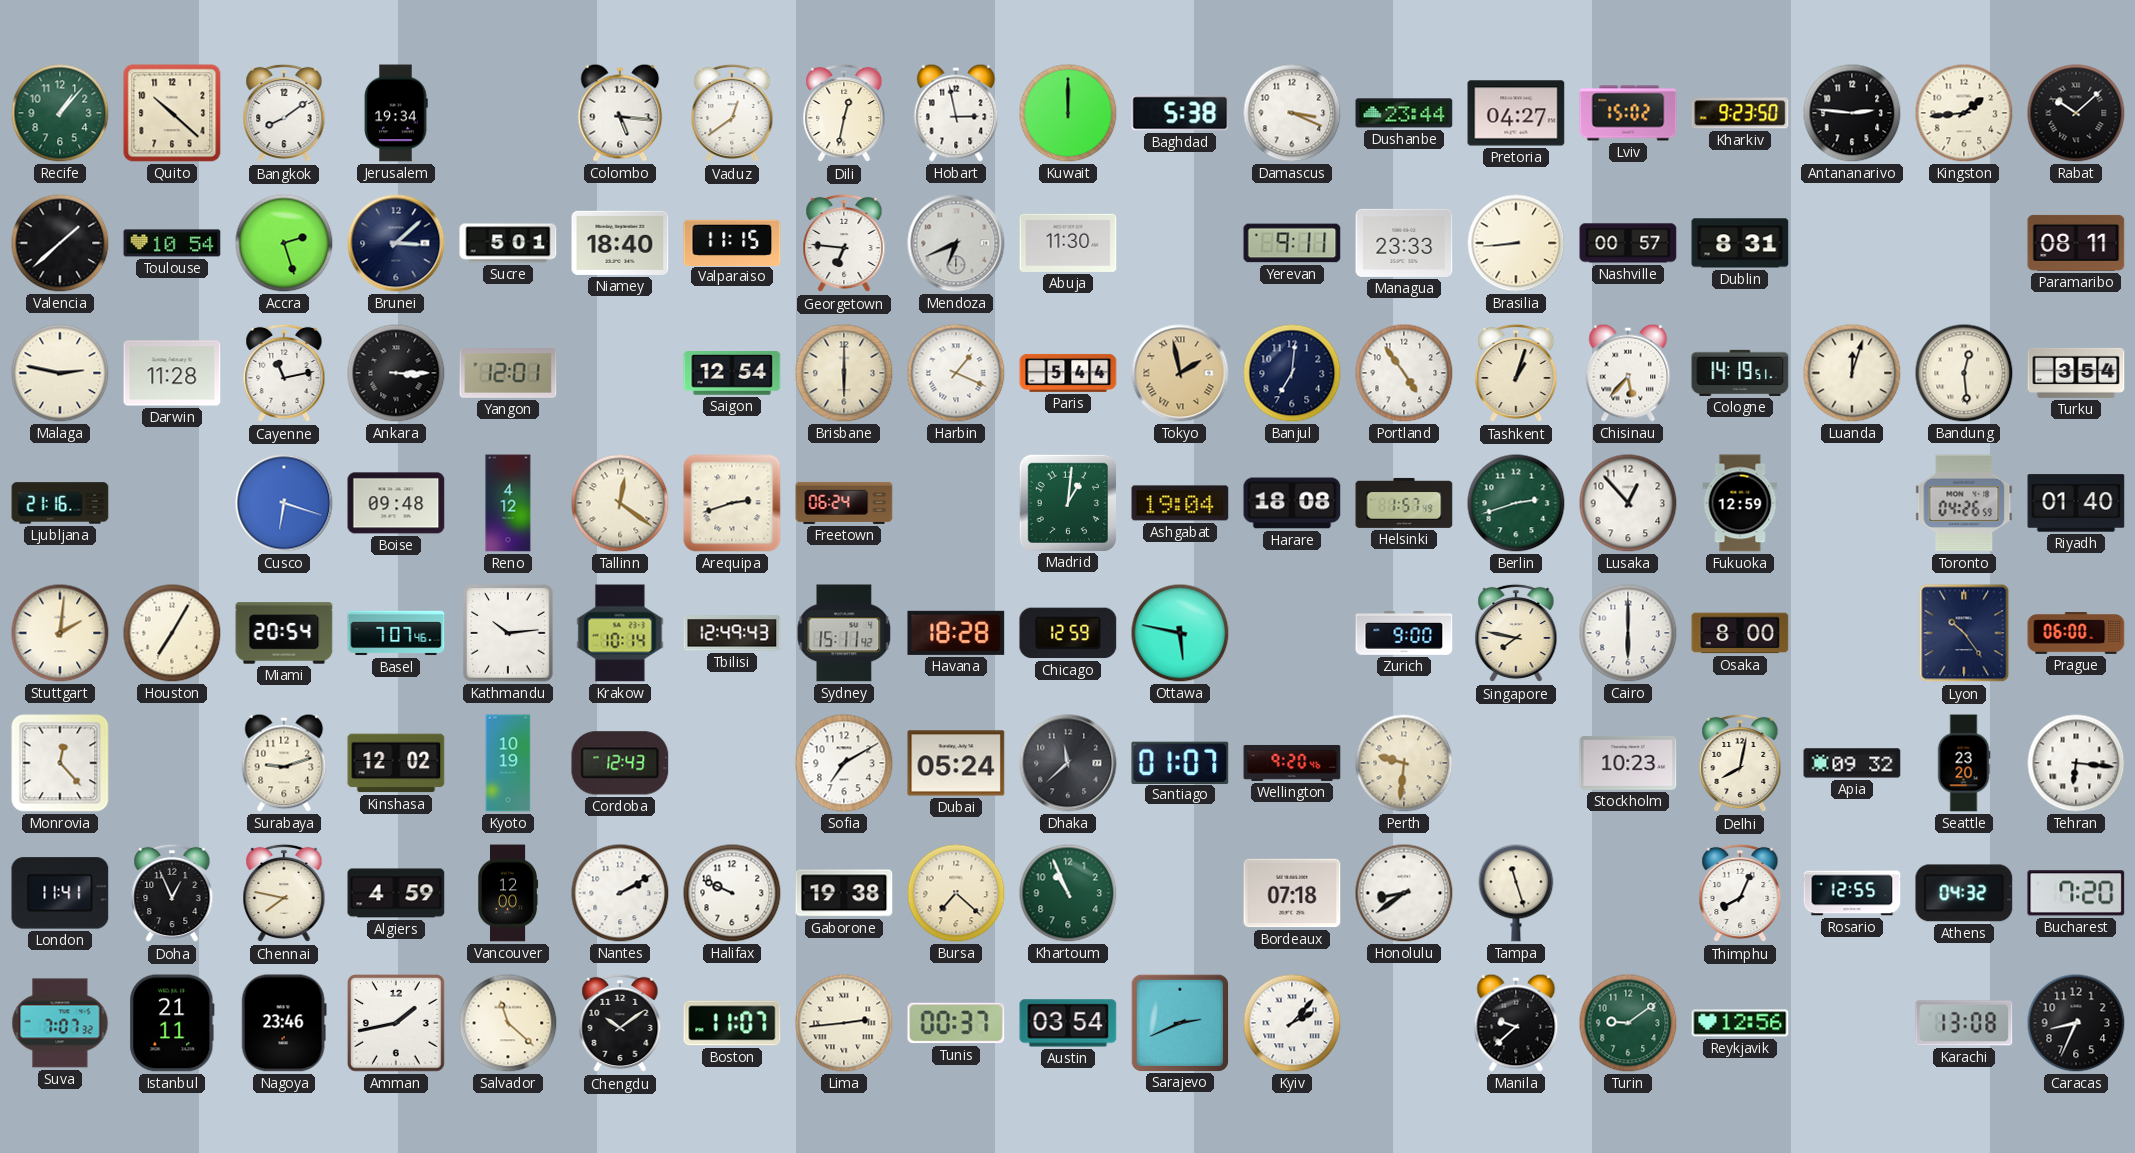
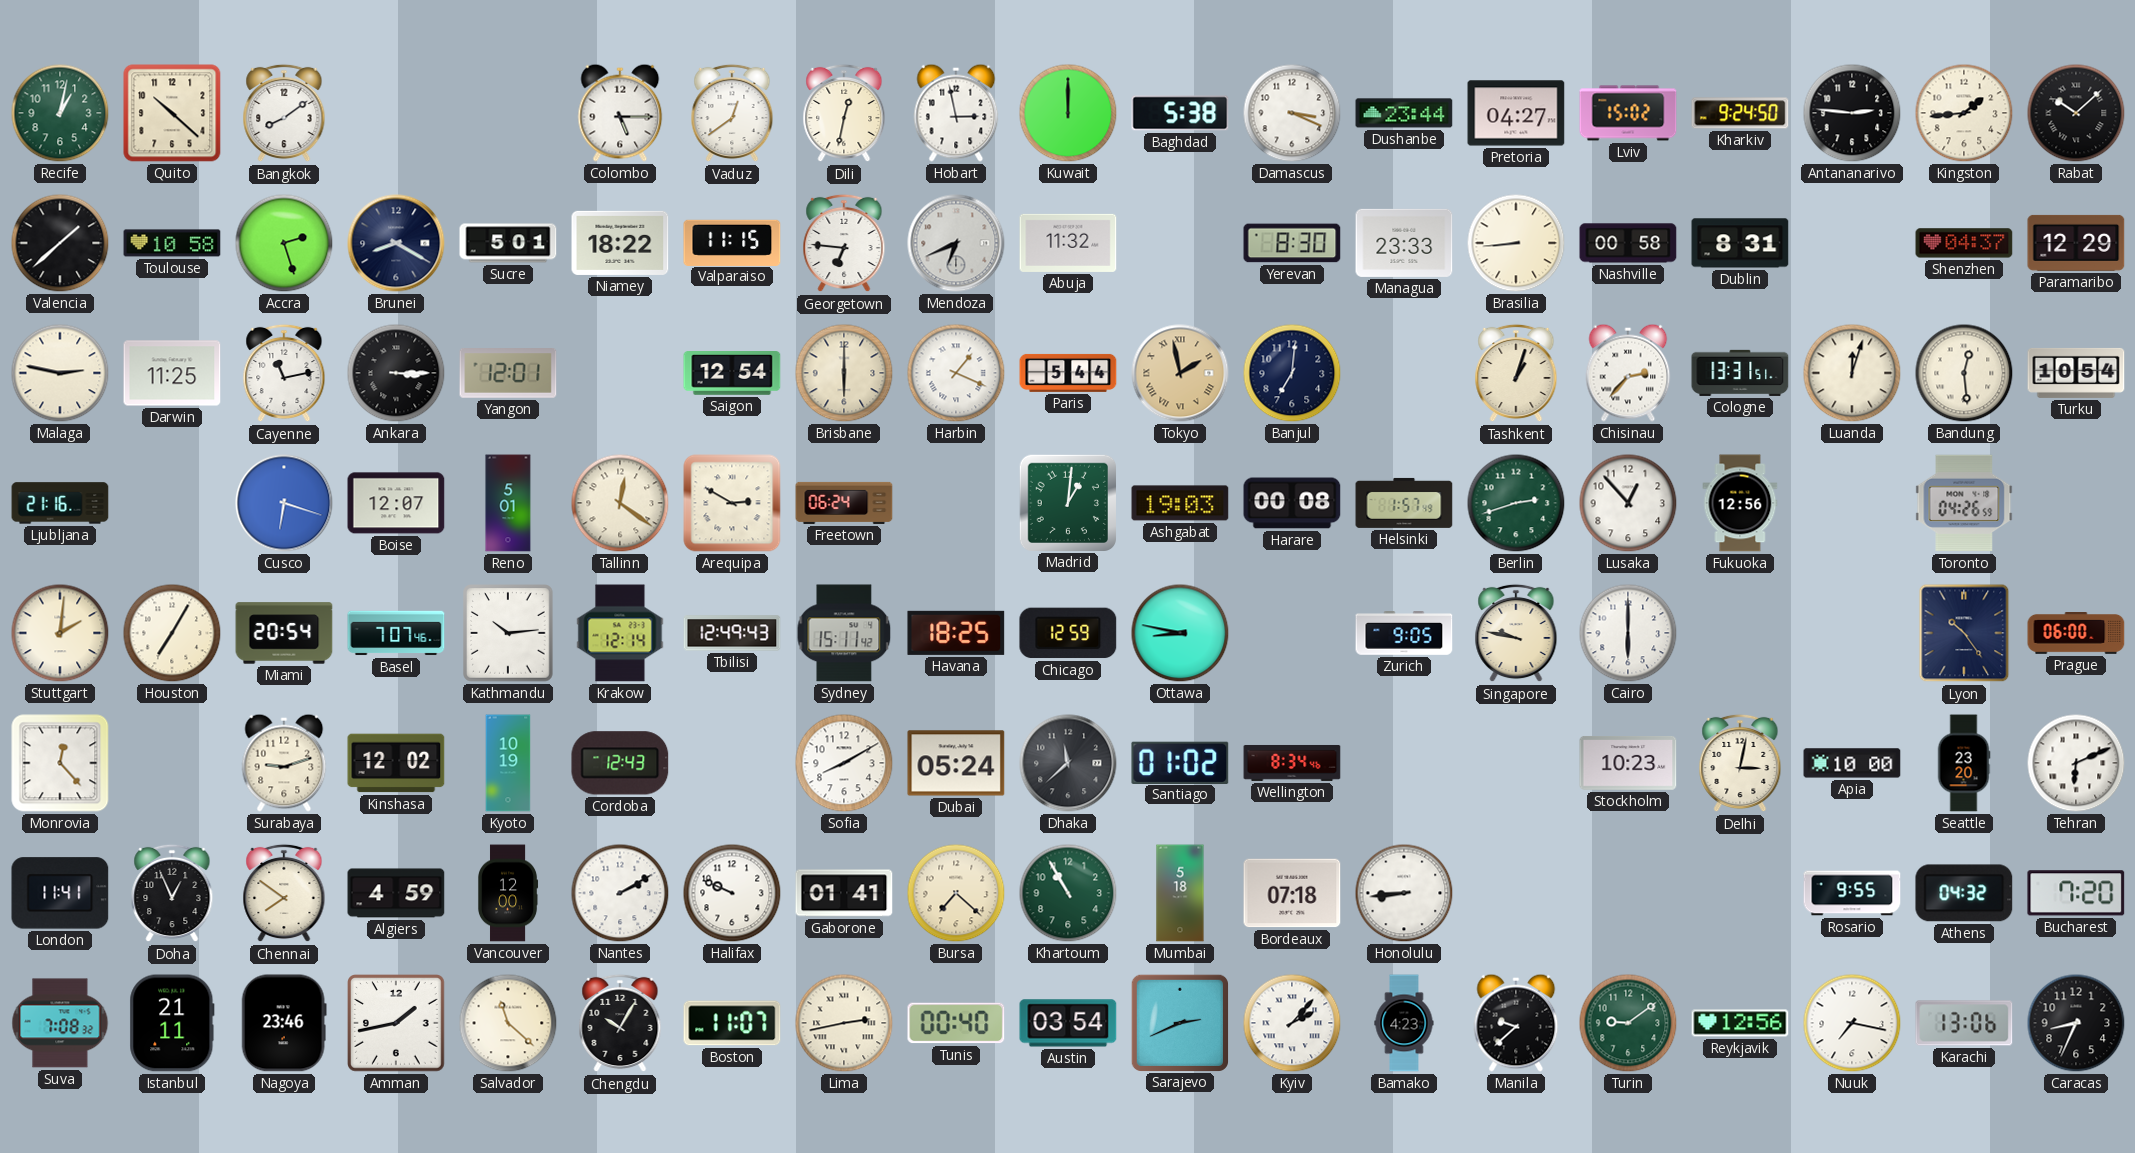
Recife: 1:07 -> 1:02 (60, 113)
Jerusalem: 19:34 -> none (396, 113)
Colombo: 5:16 -> 5:15 (620, 113)
Kharkiv: 9:23 -> 9:24 (1740, 113)
Toulouse: 10:54 -> 10:58 (172, 243)
Brunei: 3:08 -> 8:20 (396, 243)
Niamey: 18:40 -> 18:22 (620, 243)
Abuja: 11:30 -> 11:32 (1068, 243)
Yerevan: 9:11 -> 8:30 (1292, 243)
Nashville: 00:57 -> 00:58 (1628, 243)
Shenzhen: none -> 04:37 (1964, 243)
Paramaribo: 08:11 -> 12:29 (2076, 243)
Darwin: 11:28 -> 11:25 (172, 373)
Portland: 4:54 -> none (1404, 373)
Chisinau: 5:37 -> 2:37 (1628, 373)
Cologne: 14:19 -> 13:31 (1740, 373)
Turku: 3:54 -> 10:54 (2076, 373)
Boise: 09:48 -> 12:07 (396, 503)
Reno: 4:12 -> 5:01 (508, 503)
Arequipa: 2:42 -> 2:50 (732, 503)
Ashgabat: 19:04 -> 19:03 (1180, 503)
Harare: 18:08 -> 00:08 (1292, 503)
Fukuoka: 12:59 -> 12:56 (1740, 503)
Riyadh: 01:40 -> none (2076, 503)
Krakow: 10:14 -> 12:14 (620, 633)
Havana: 18:28 -> 18:25 (956, 633)
Ottawa: 5:47 -> 8:47 (1180, 633)
Zurich: 9:00 -> 9:05 (1404, 634)
Singapore: 7:47 -> 9:47 (1516, 633)
Osaka: 8:00 -> none (1740, 633)
Sofia: 7:10 -> 8:10 (844, 763)
Santiago: 01:07 -> 01:02 (1180, 762)
Wellington: 9:20 -> 8:34 (1292, 763)
Perth: 9:31 -> none (1404, 763)
Delhi: 8:02 -> 3:02 (1740, 763)
Apia: 09:32 -> 10:00 (1852, 763)
Tehran: 6:16 -> 6:11 (2076, 763)
Chennai: 7:47 -> 7:51 (284, 893)
Gaborone: 19:38 -> 01:41 (844, 893)
Khartoum: 10:56 -> 10:55 (1068, 893)
Mumbai: none -> 5:18 (1180, 893)
Honolulu: 8:39 -> 8:44 (1404, 893)
Tampa: 11:27 -> none (1516, 893)
Thimphu: 8:04 -> none (1740, 893)
Rosario: 12:55 -> 9:55 (1852, 893)
Suva: 7:07 -> 7:08 (60, 1023)
Chengdu: 10:09 -> 10:05 (620, 1023)
Lima: 2:44 -> 2:43 (844, 1023)
Tunis: 00:37 -> 00:40 (956, 1023)
Bamako: none -> 4:23 (1404, 1023)
Nuuk: none -> 7:17 (1852, 1023)
Karachi: 13:08 -> 13:06 (1964, 1023)
